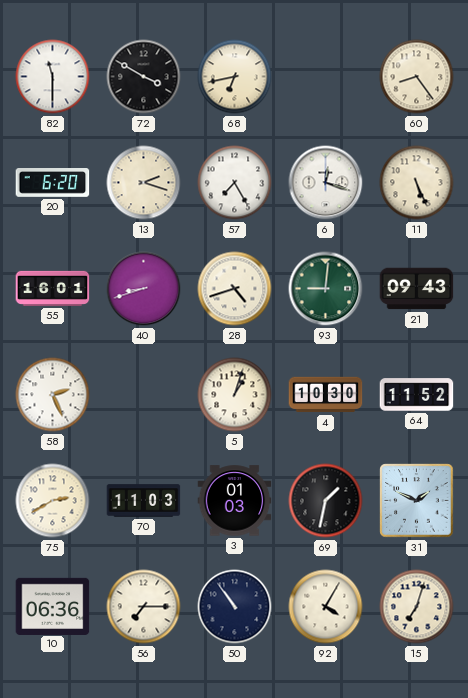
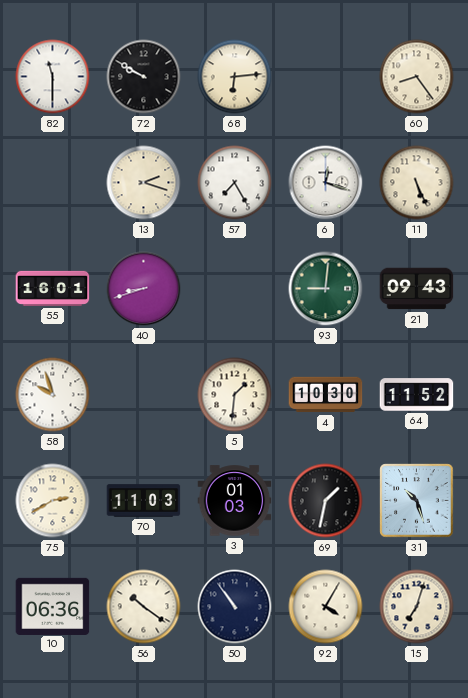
72: 3:50 -> 9:50 (144, 77)
68: 6:43 -> 6:14 (235, 77)
20: 6:20 -> none (53, 183)
28: 4:42 -> none (235, 289)
58: 2:26 -> 9:57 (53, 395)
5: 1:03 -> 1:31 (235, 395)
31: 1:49 -> 10:27 (417, 501)
56: 7:15 -> 10:21 (144, 607)
